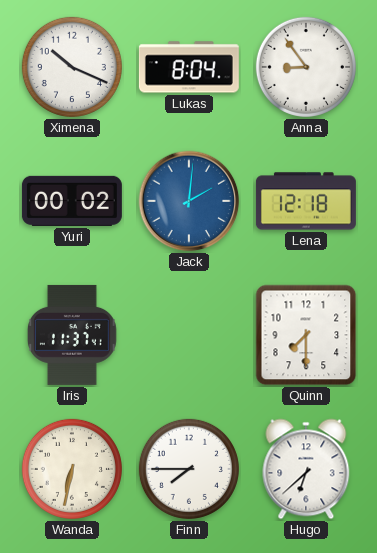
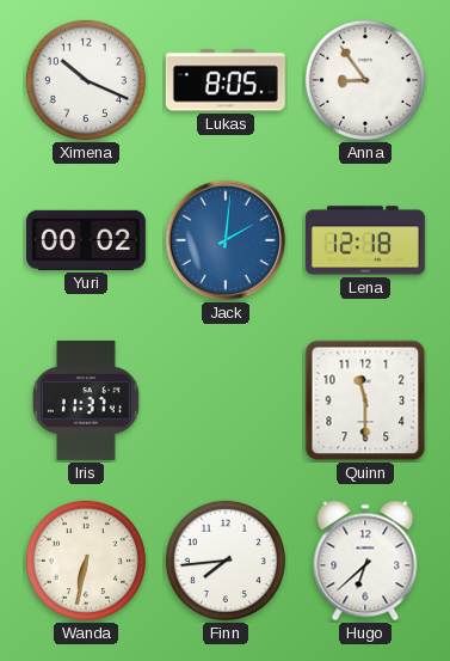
Lukas: 8:04 -> 8:05 (226, 80)
Quinn: 7:30 -> 11:30 (365, 400)
Finn: 7:45 -> 7:44 (226, 561)
